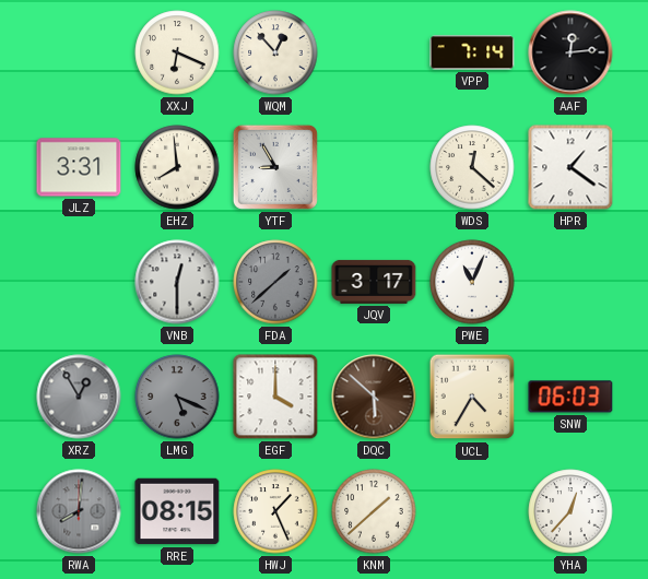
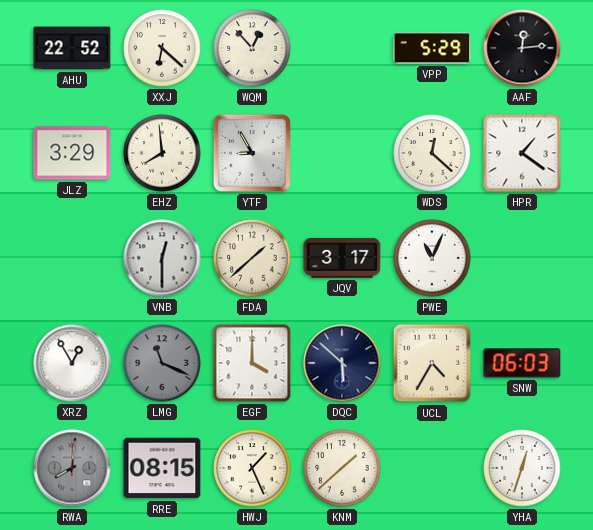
AHU: none -> 22:52 (72, 48)
XXJ: 6:19 -> 6:22 (162, 48)
VPP: 7:14 -> 5:29 (432, 48)
JLZ: 3:31 -> 3:29 (72, 153)
FDA dial: grey -> cream (252, 258)
XRZ dial: grey -> white (72, 363)
LMG: 5:19 -> 11:19 (162, 363)
DQC dial: brown -> navy (342, 363)
YHA: 12:37 -> 12:33 (522, 468)
